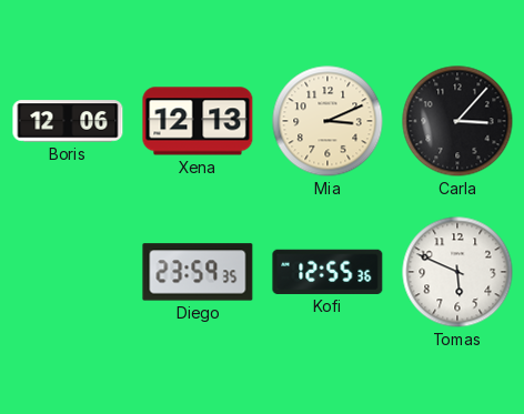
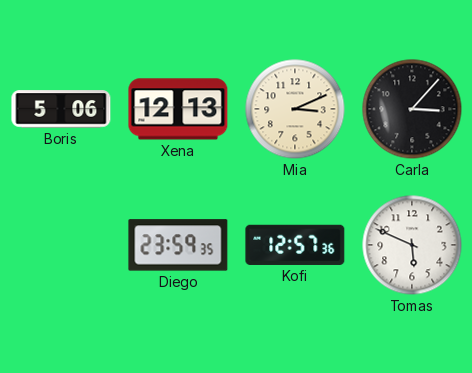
Boris: 12:06 -> 5:06 (61, 109)
Kofi: 12:55 -> 12:57 (295, 245)
